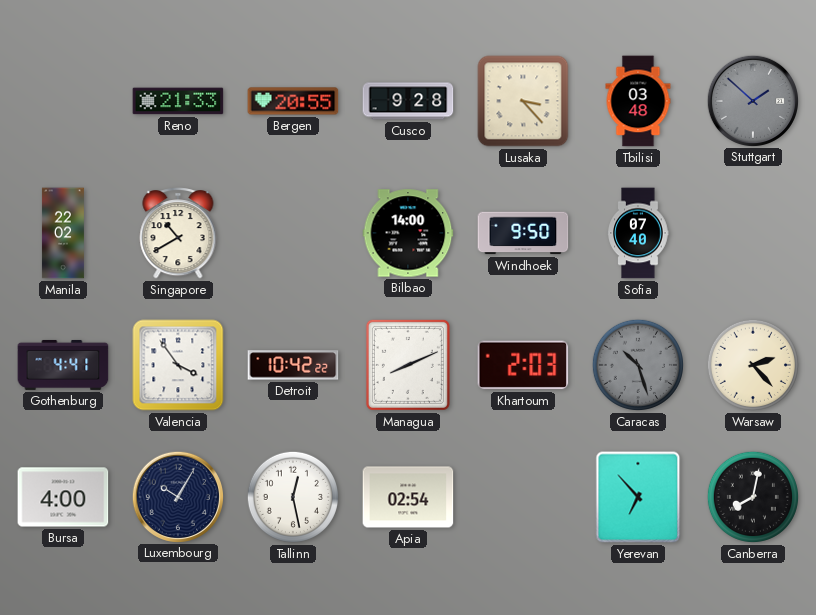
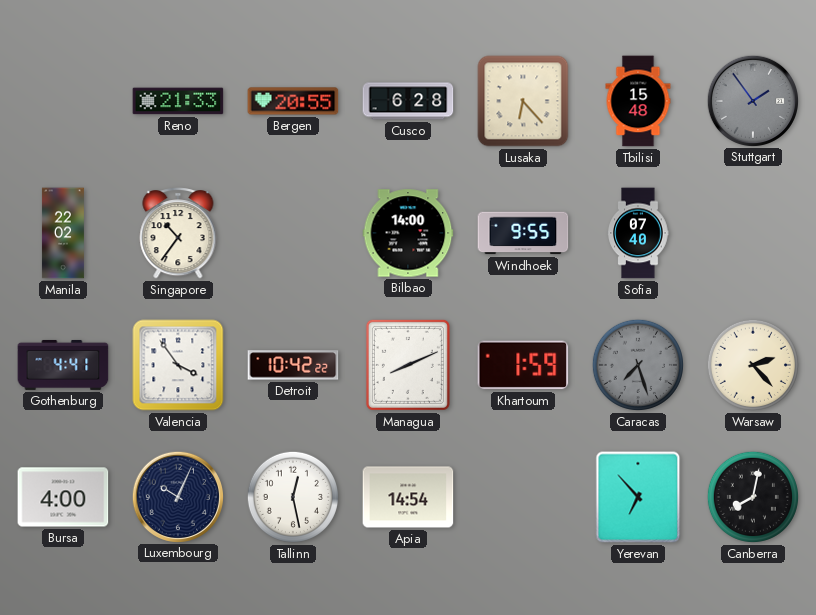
Cusco: 9:28 -> 6:28 (408, 101)
Lusaka: 3:23 -> 6:23 (523, 101)
Tbilisi: 03:48 -> 15:48 (638, 101)
Stuttgart: 1:52 -> 1:54 (752, 100)
Singapore: 10:40 -> 10:36 (178, 233)
Windhoek: 9:50 -> 9:55 (523, 233)
Khartoum: 2:03 -> 1:59 (523, 365)
Caracas: 10:27 -> 7:27 (638, 365)
Luxembourg: 10:05 -> 10:04 (177, 496)
Apia: 02:54 -> 14:54 (408, 497)
